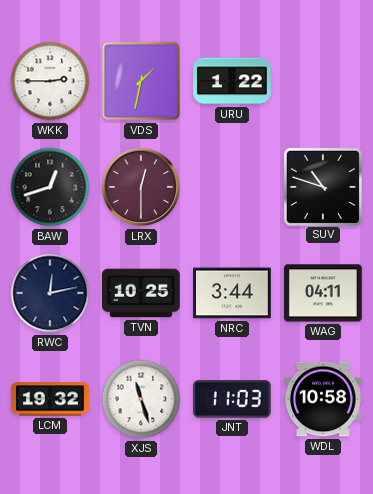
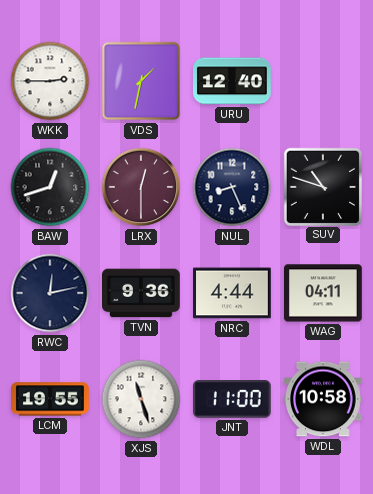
URU: 1:22 -> 12:40 (233, 81)
NUL: none -> 8:26 (232, 187)
TVN: 10:25 -> 9:36 (141, 293)
NRC: 3:44 -> 4:44 (232, 293)
LCM: 19:32 -> 19:55 (50, 399)
JNT: 11:03 -> 11:00 (232, 400)
